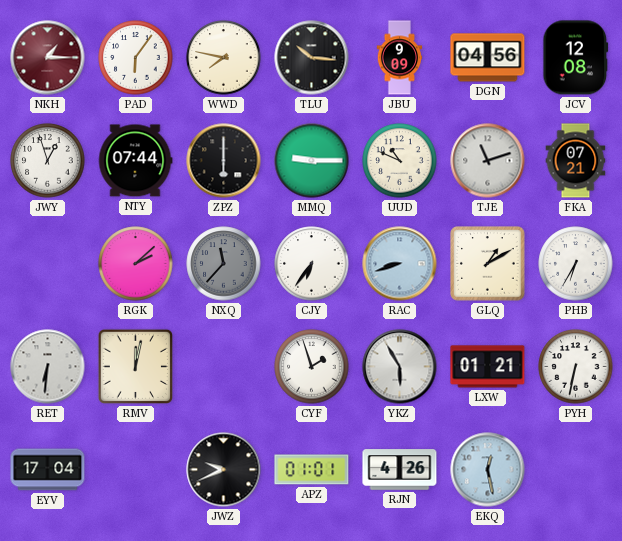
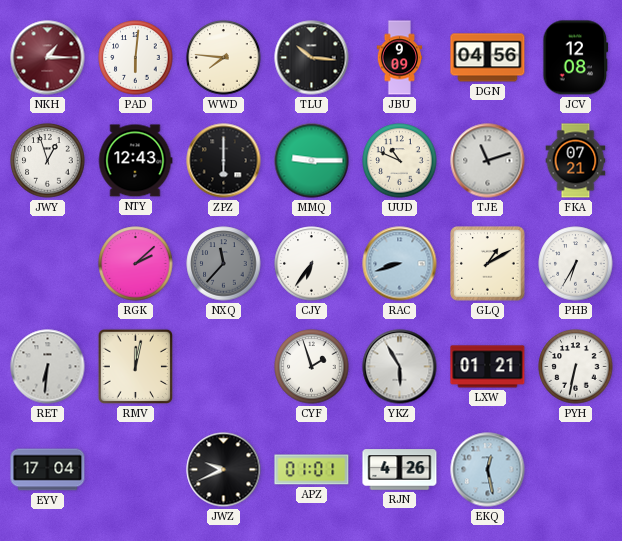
PAD: 6:06 -> 6:01 (136, 58)
WWD: 7:47 -> 7:46 (224, 58)
NTY: 07:44 -> 12:43 (135, 161)
